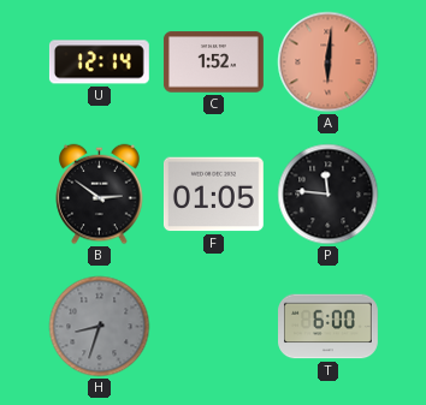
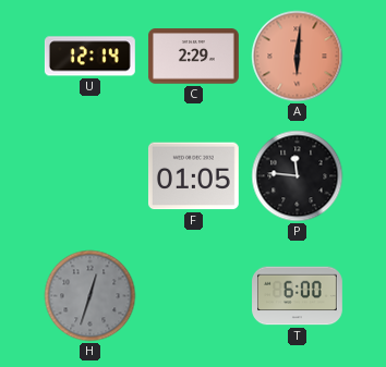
C: 1:52 -> 2:29 (193, 57)
B: 2:51 -> none (100, 195)
H: 8:33 -> 12:33 (91, 296)
